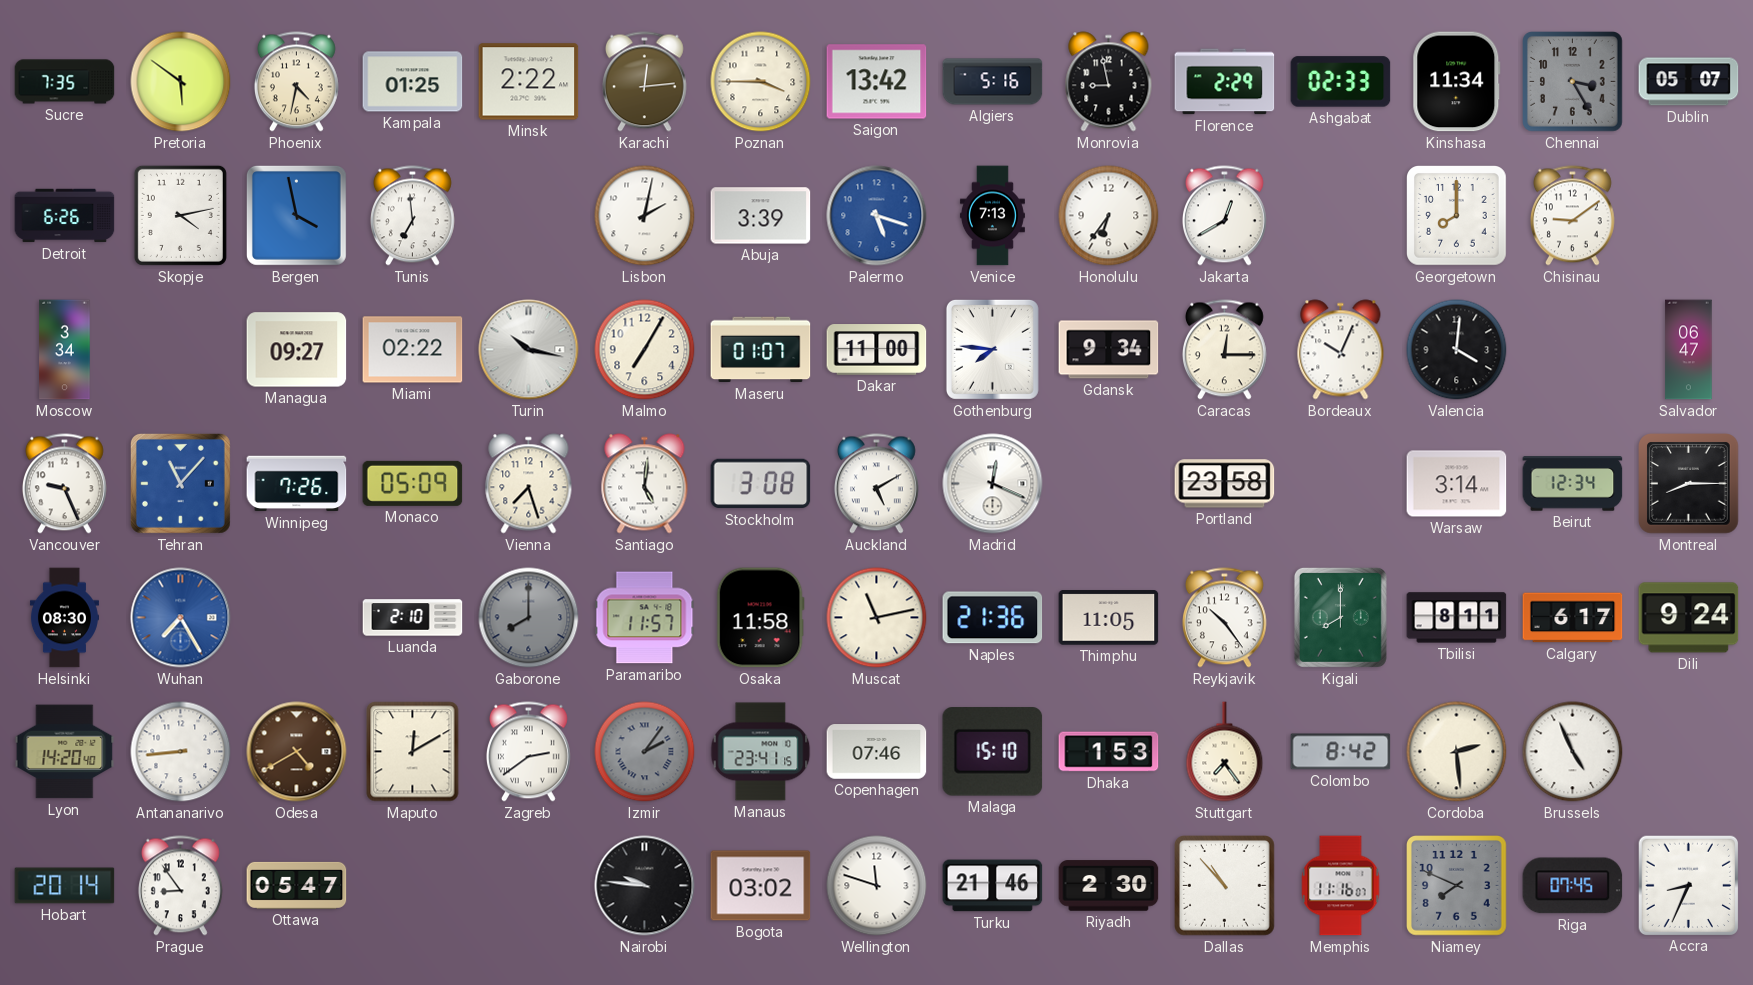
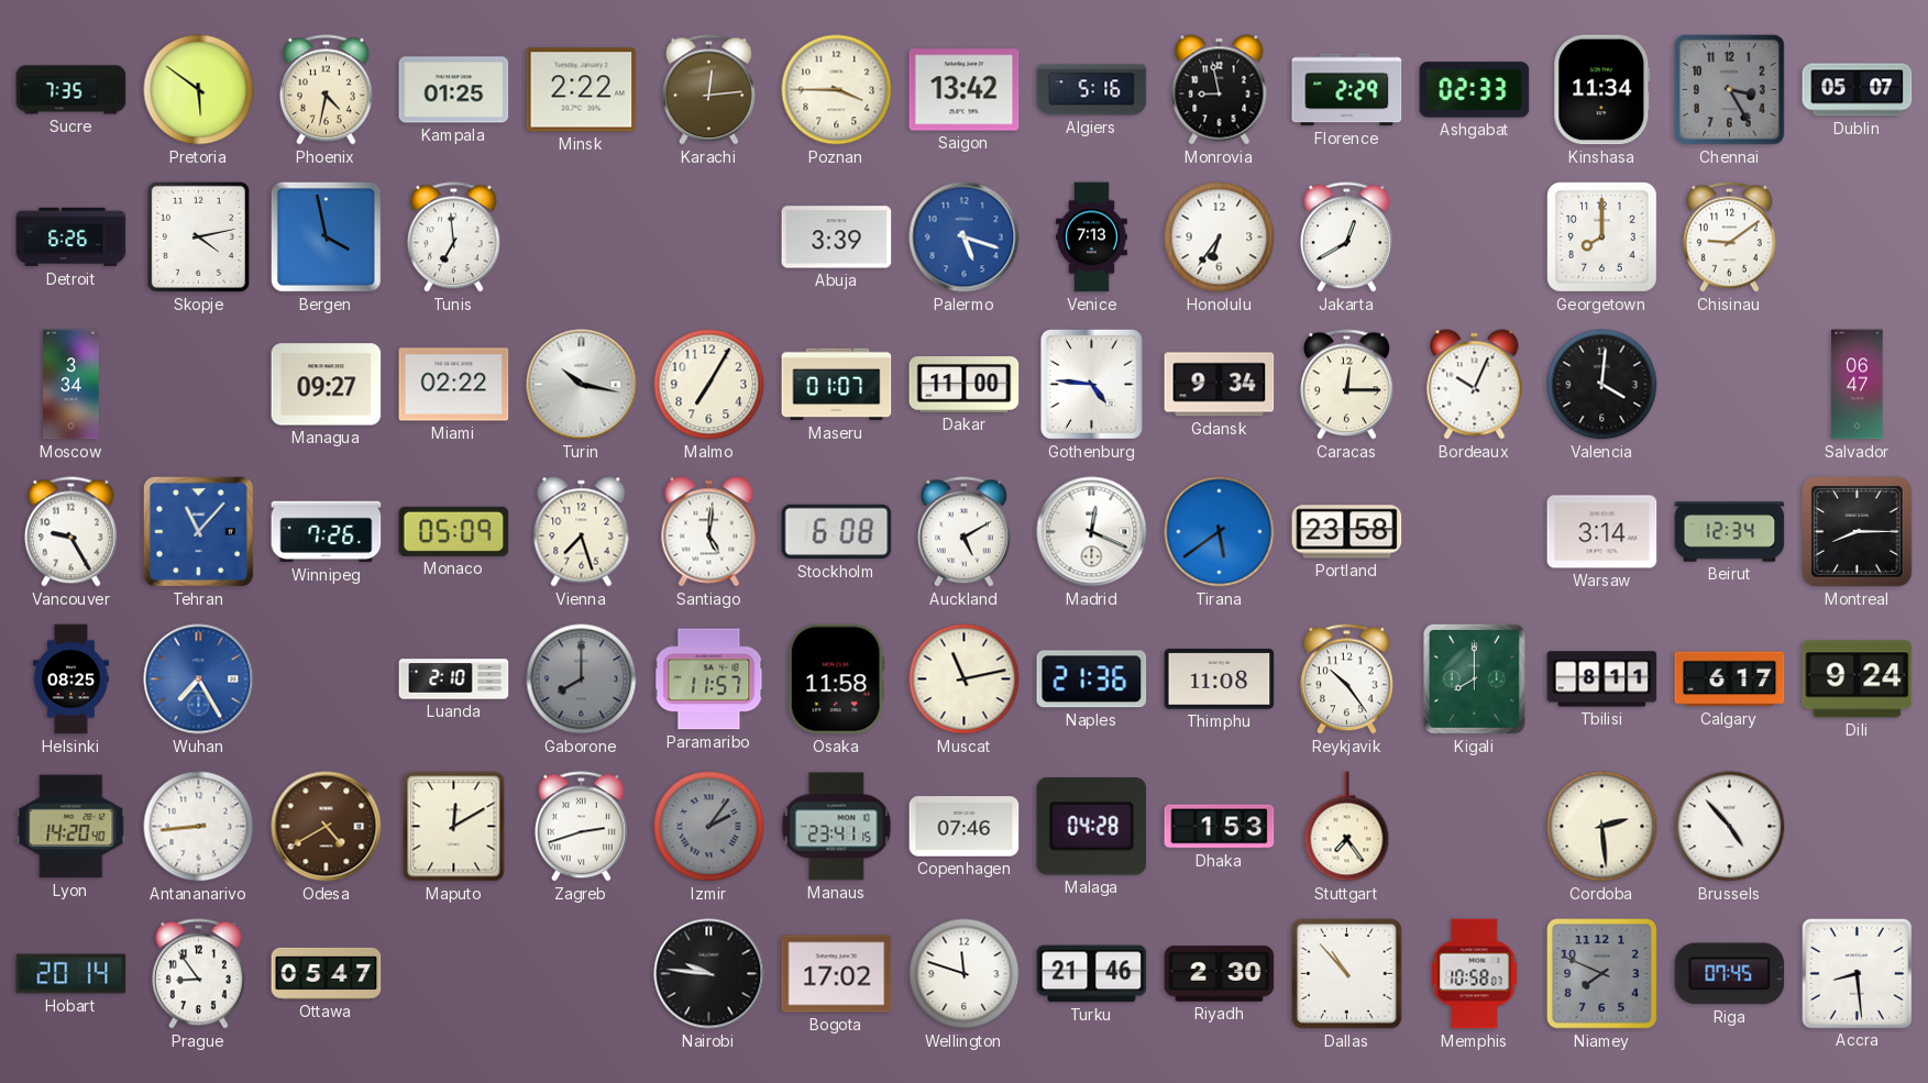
Lisbon: 2:02 -> none (645, 216)
Gothenburg: 7:46 -> 4:46 (1091, 384)
Vancouver: 9:26 -> 9:25 (70, 532)
Stockholm: 3:08 -> 6:08 (837, 532)
Tirana: none -> 5:39 (1220, 532)
Helsinki: 08:30 -> 08:25 (70, 679)
Thimphu: 11:05 -> 11:08 (1220, 679)
Zagreb: 2:39 -> 2:42 (581, 827)
Malaga: 15:10 -> 04:28 (1092, 827)
Colombo: 8:42 -> none (1341, 752)
Brussels: 4:56 -> 4:53 (1730, 827)
Bogota: 03:02 -> 17:02 (837, 974)
Memphis: 11:16 -> 10:58 (1475, 974)
Accra: 8:34 -> 8:29 (1857, 973)
